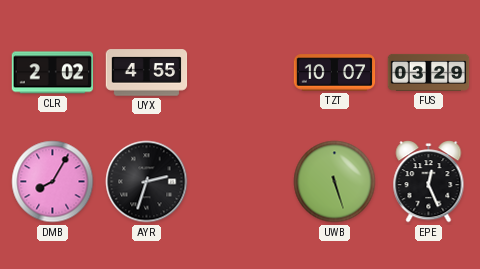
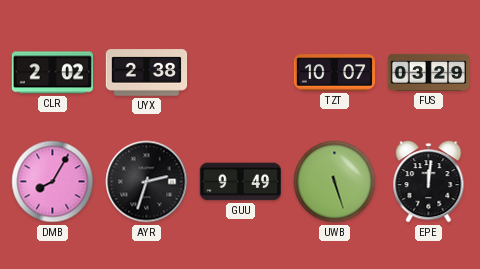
UYX: 4:55 -> 2:38 (147, 73)
GUU: none -> 9:49 (241, 182)
EPE: 12:26 -> 12:01 (429, 182)
